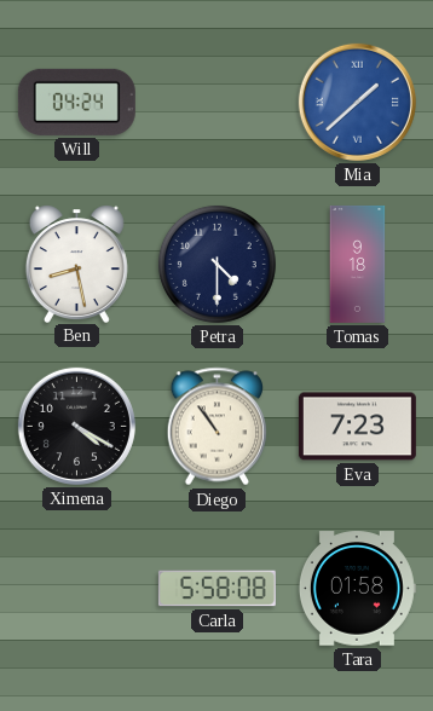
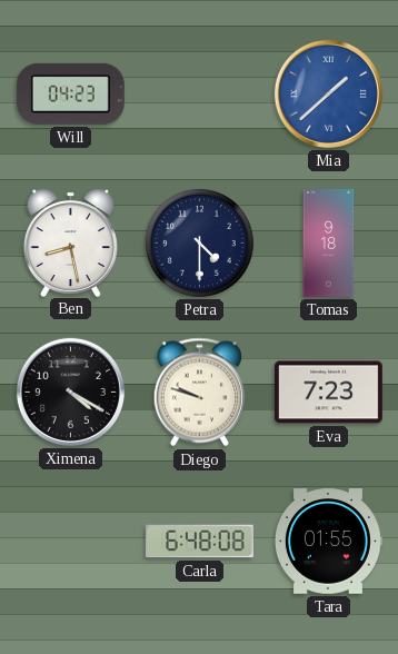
Will: 04:24 -> 04:23 (70, 93)
Diego: 10:54 -> 9:48 (200, 393)
Carla: 5:58 -> 6:48 (199, 542)
Tara: 01:58 -> 01:55 (328, 542)
